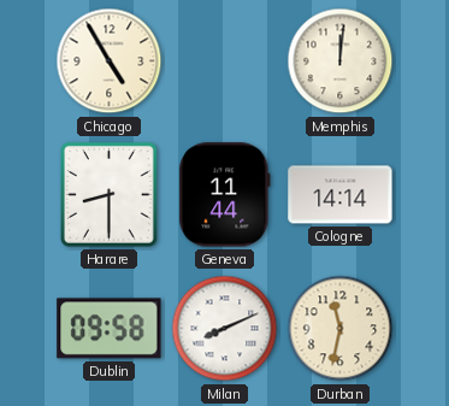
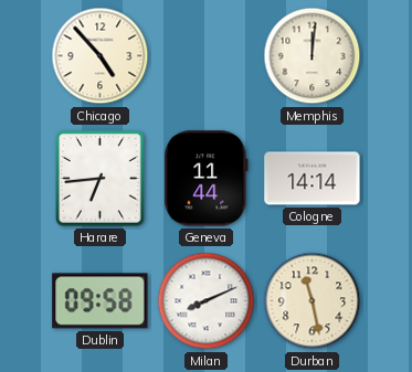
Chicago: 4:55 -> 4:53 (101, 56)
Harare: 8:30 -> 6:44 (99, 178)
Durban: 11:32 -> 11:28 (313, 301)
